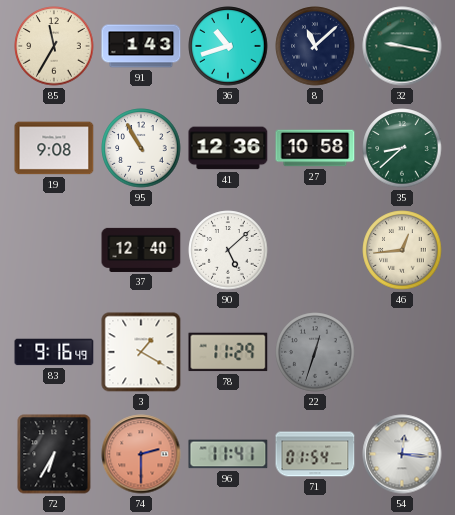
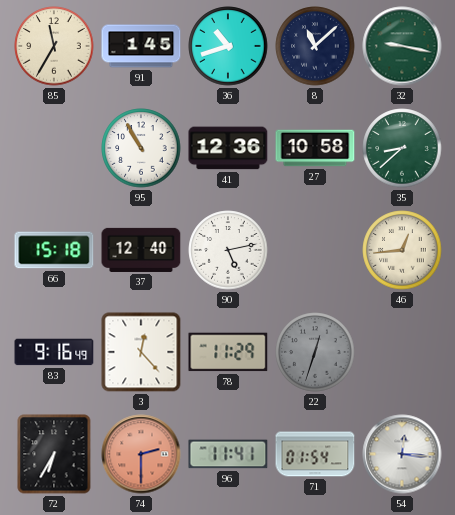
91: 1:43 -> 1:45 (141, 46)
19: 9:08 -> none (54, 148)
66: none -> 15:18 (54, 250)
90: 5:08 -> 5:13 (228, 250)
3: 1:20 -> 12:23 (141, 352)
